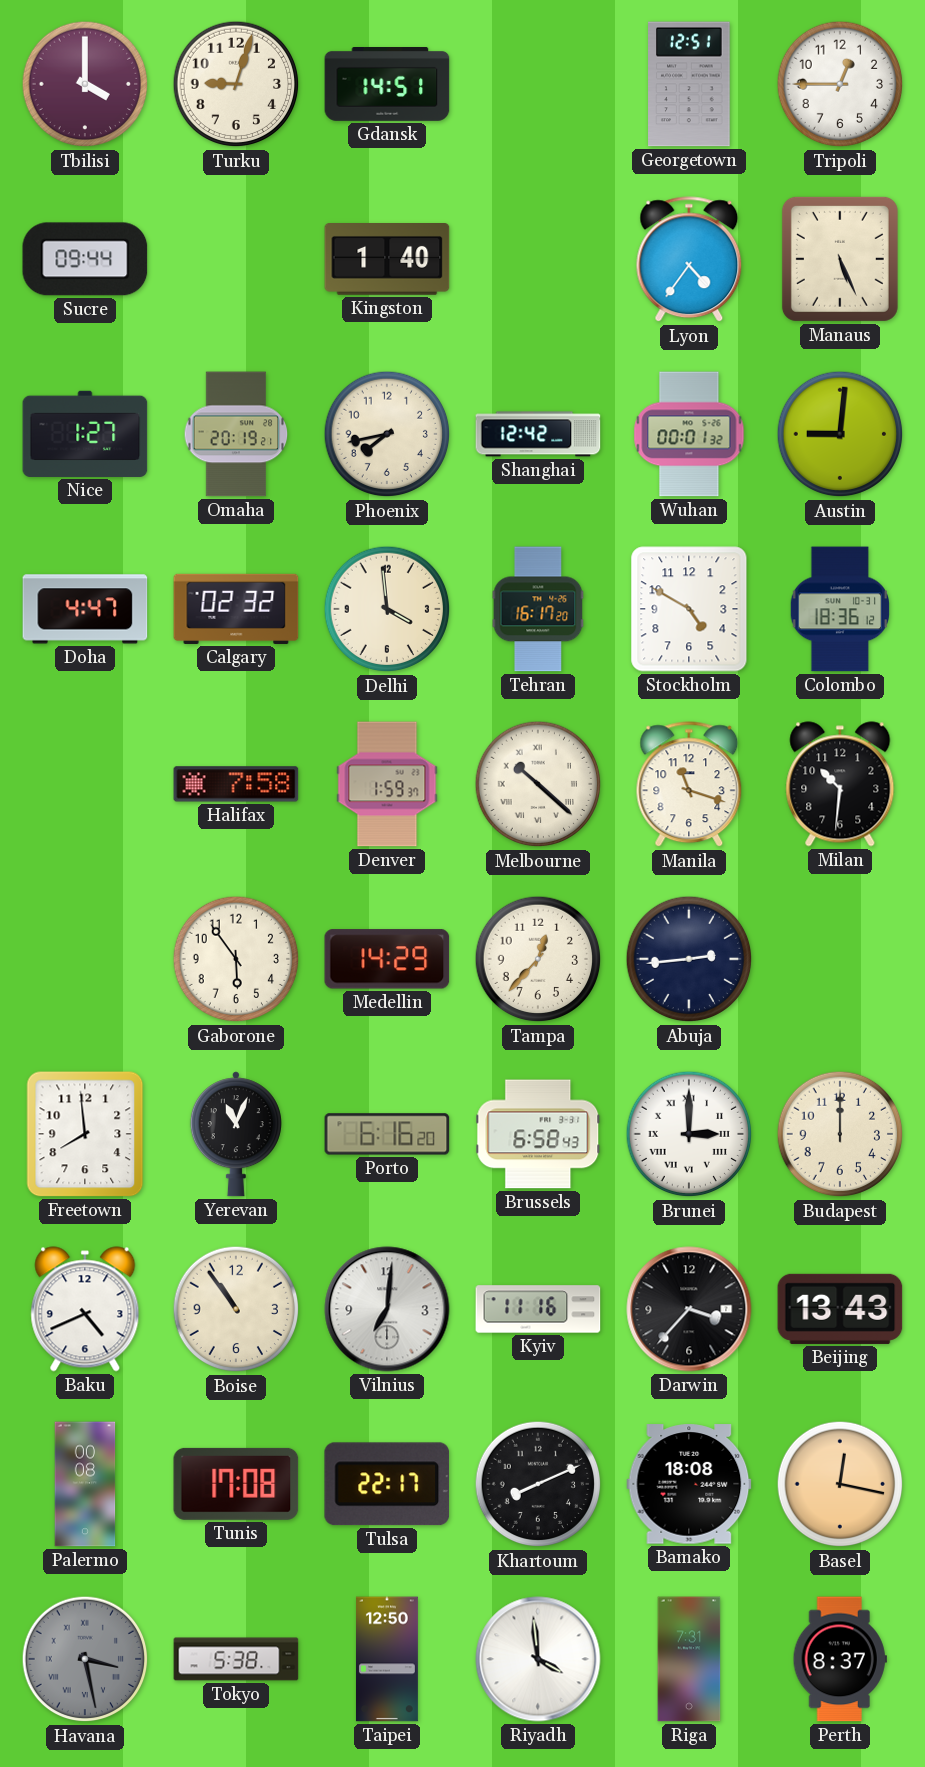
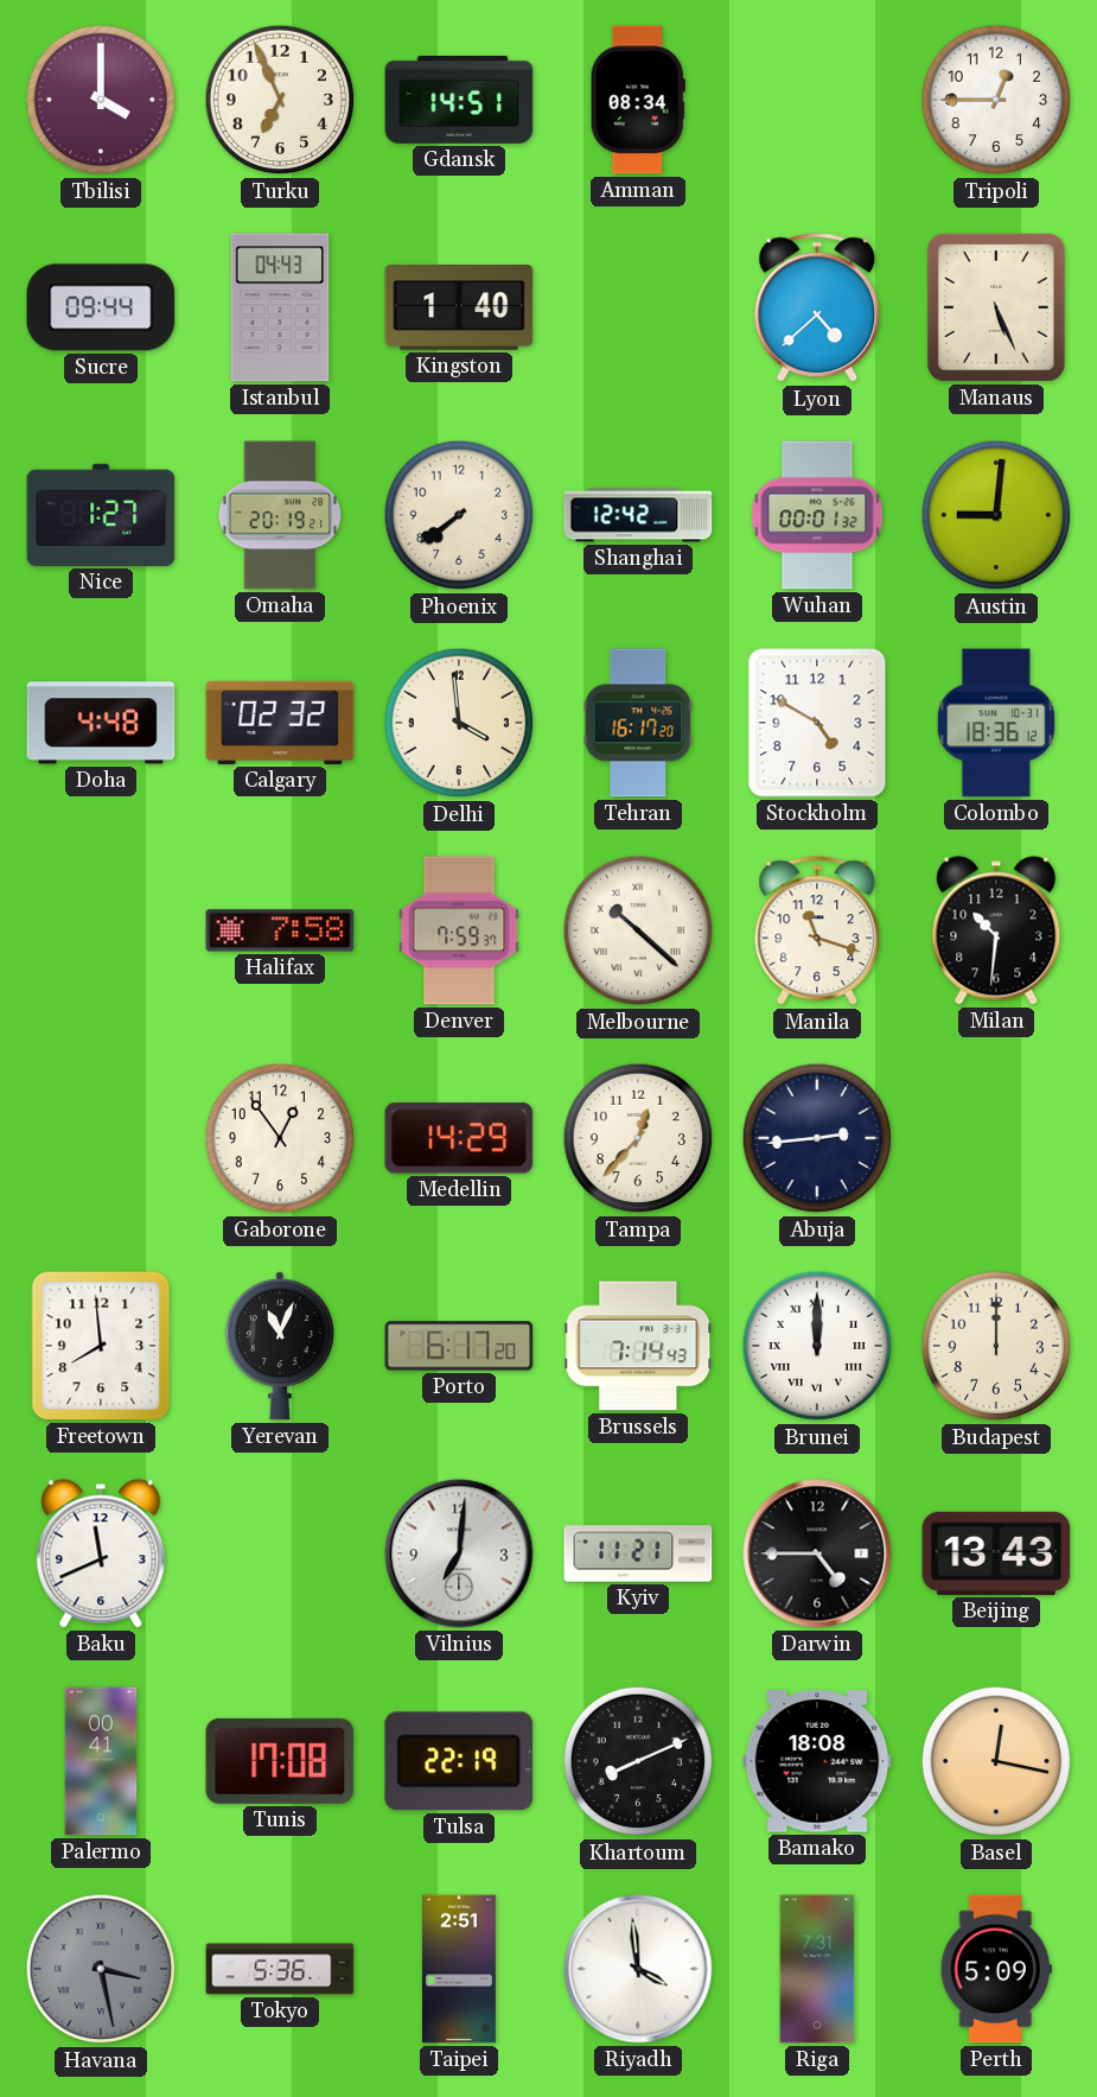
Turku: 9:03 -> 6:56 (280, 100)
Amman: none -> 08:34 (638, 100)
Georgetown: 12:51 -> none (689, 84)
Istanbul: none -> 04:43 (280, 307)
Lyon: 4:36 -> 4:38 (817, 309)
Phoenix: 7:43 -> 7:39 (459, 515)
Doha: 4:47 -> 4:48 (101, 723)
Denver: 1:59 -> 7:59 (459, 930)
Gaborone: 5:54 -> 12:54 (280, 1138)
Porto: 6:16 -> 6:17 (459, 1346)
Brussels: 6:58 -> 7:14 (638, 1346)
Brunei: 3:00 -> 12:00 (817, 1346)
Baku: 4:41 -> 11:41 (101, 1553)
Boise: 10:54 -> none (236, 1309)
Kyiv: 11:16 -> 11:21 (638, 1553)
Darwin: 3:37 -> 4:45 (817, 1553)
Palermo: 00:08 -> 00:41 (101, 1761)
Tulsa: 22:17 -> 22:19 (459, 1761)
Tokyo: 5:38 -> 5:36 (280, 1969)
Taipei: 12:50 -> 2:51 (459, 1969)
Perth: 8:37 -> 5:09 (996, 1969)
